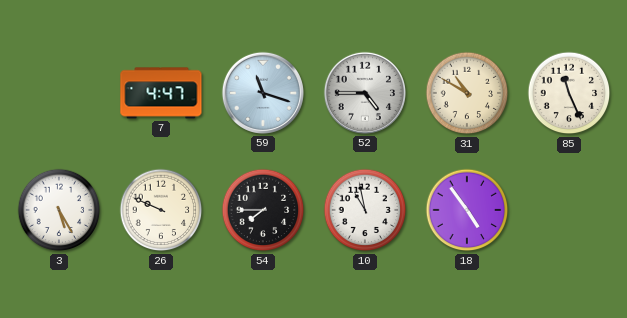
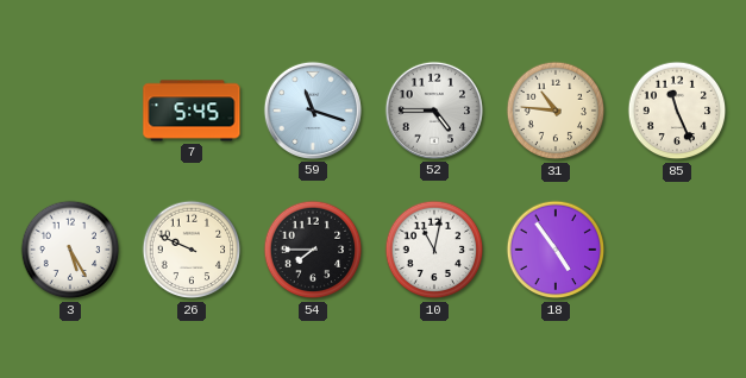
7: 4:47 -> 5:45 (192, 111)
31: 10:50 -> 10:46 (556, 111)
10: 10:58 -> 11:02 (434, 250)
